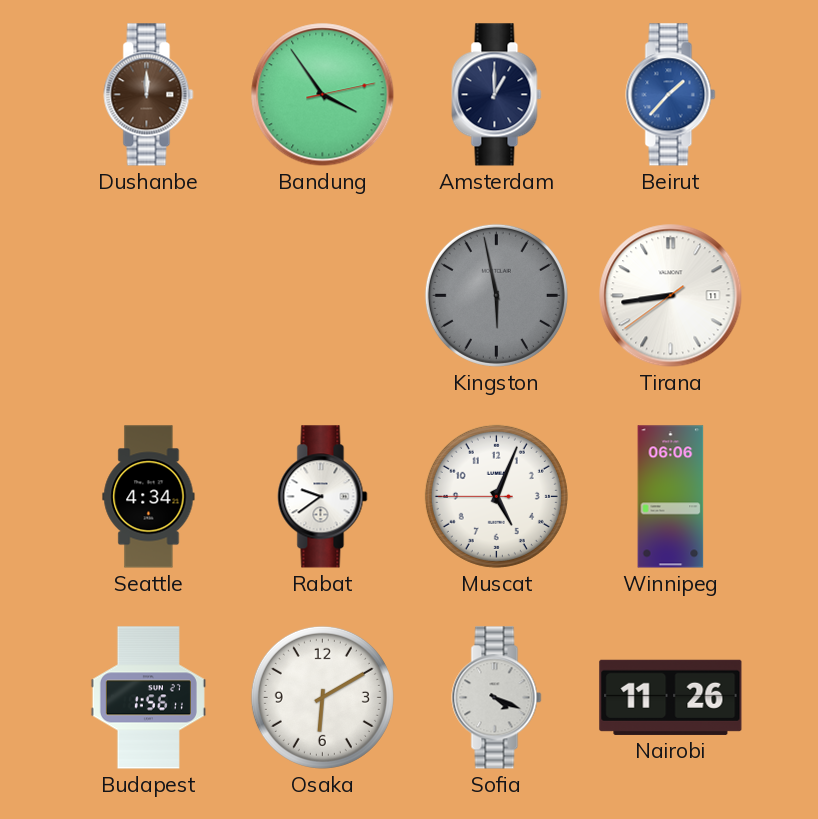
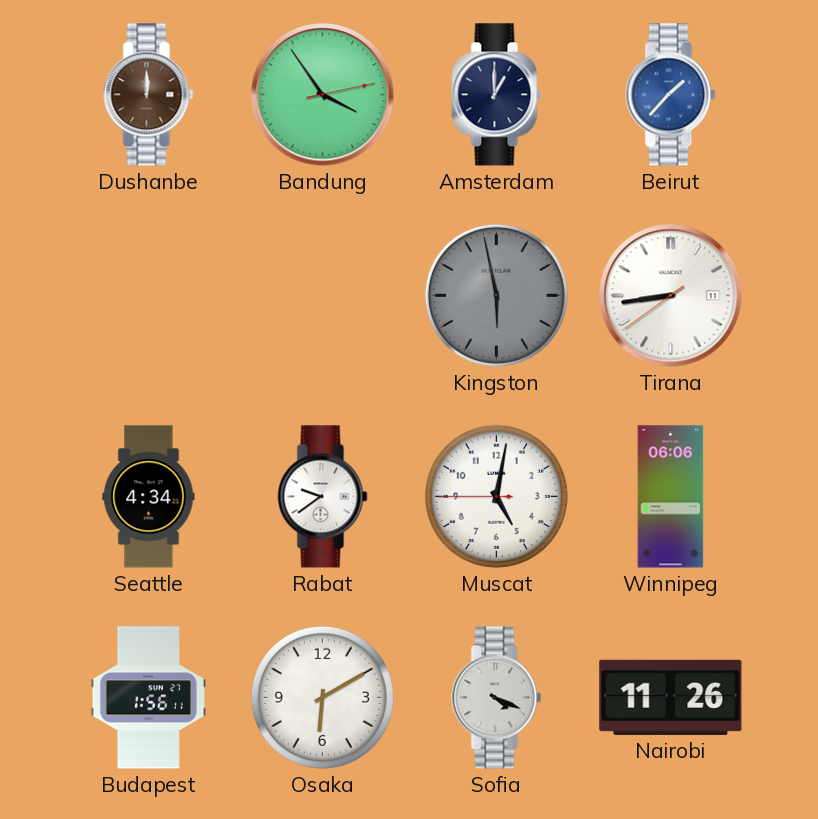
Muscat: 5:03 -> 5:01 (496, 496)
